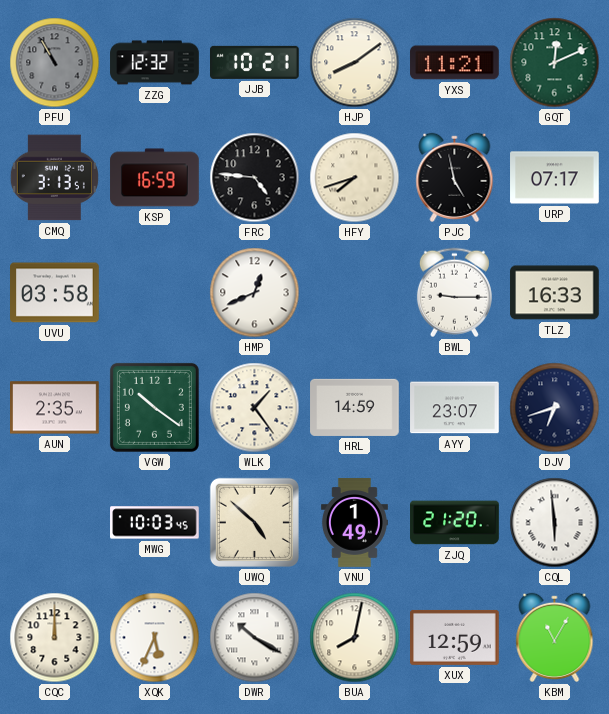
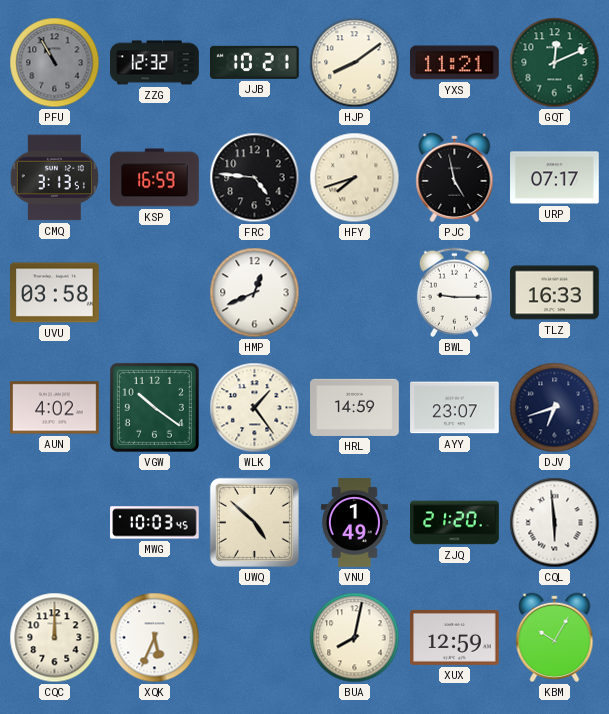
AUN: 2:35 -> 4:02 (55, 408)
DWR: 10:20 -> none (255, 638)
KBM: 11:05 -> 10:05 (555, 637)
